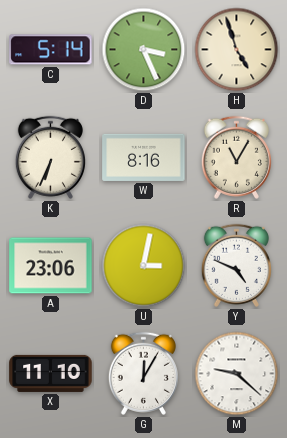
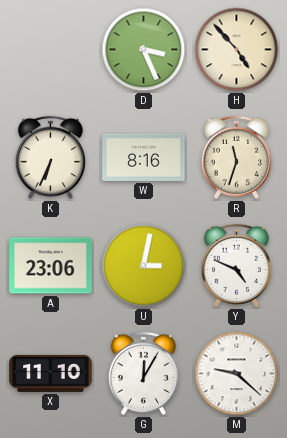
C: 5:14 -> none (51, 50)
H: 4:57 -> 4:53 (237, 50)
R: 11:05 -> 11:33 (236, 157)
